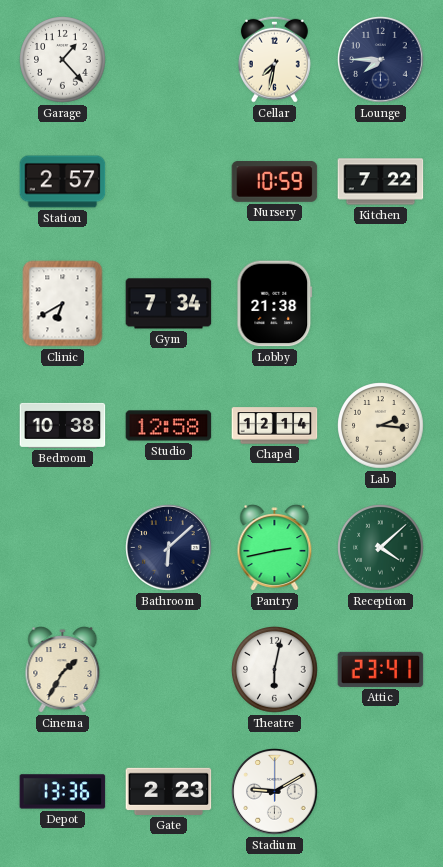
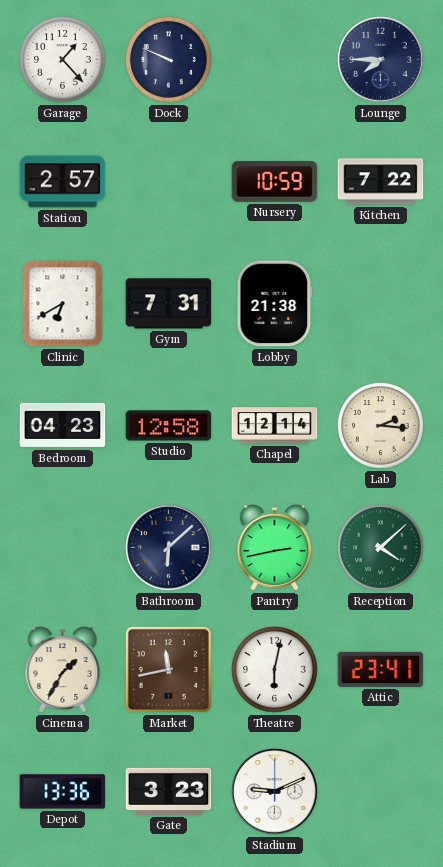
Dock: none -> 9:49 (169, 60)
Cellar: 7:32 -> none (274, 59)
Gym: 7:34 -> 7:31 (169, 304)
Bedroom: 10:38 -> 04:23 (63, 425)
Market: none -> 11:43 (168, 669)
Gate: 2:23 -> 3:23 (169, 791)
Stadium: 9:10 -> 9:11 (275, 792)
